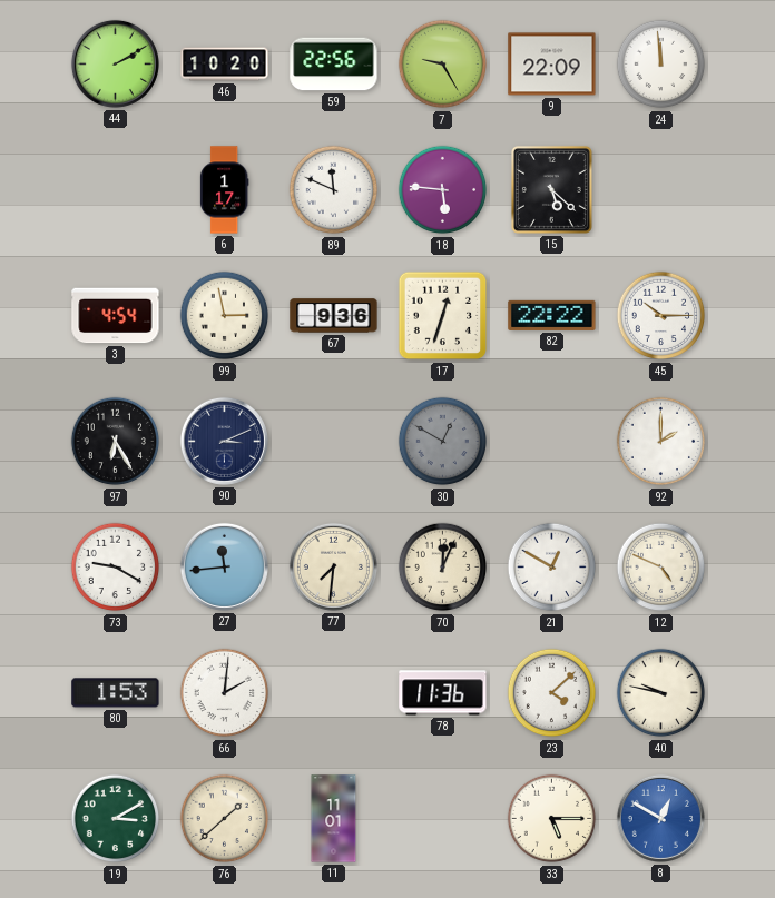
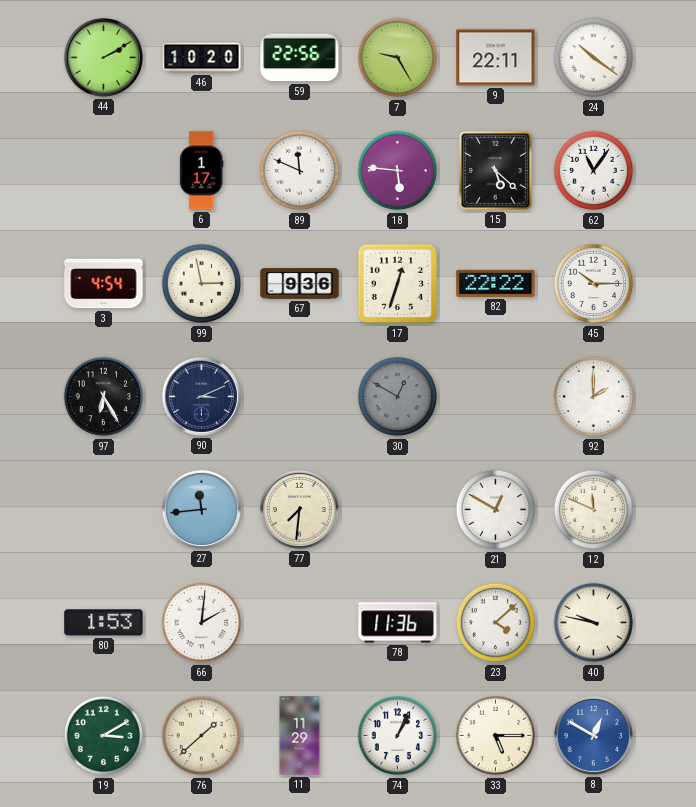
9: 22:09 -> 22:11 (496, 58)
24: 11:59 -> 10:21 (594, 58)
62: none -> 11:06 (594, 171)
73: 9:20 -> none (116, 568)
70: 12:04 -> none (443, 568)
12: 4:49 -> 11:49 (594, 510)
11: 11:01 -> 11:29 (300, 736)
74: none -> 1:04 (398, 736)
